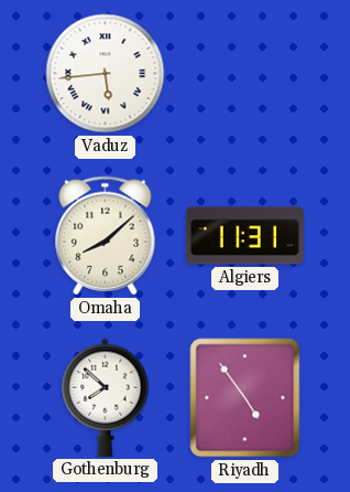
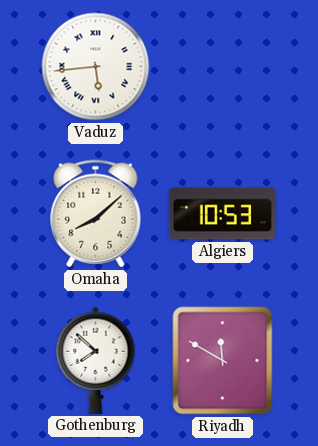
Algiers: 11:31 -> 10:53 (222, 214)
Riyadh: 4:54 -> 11:50 (223, 361)
